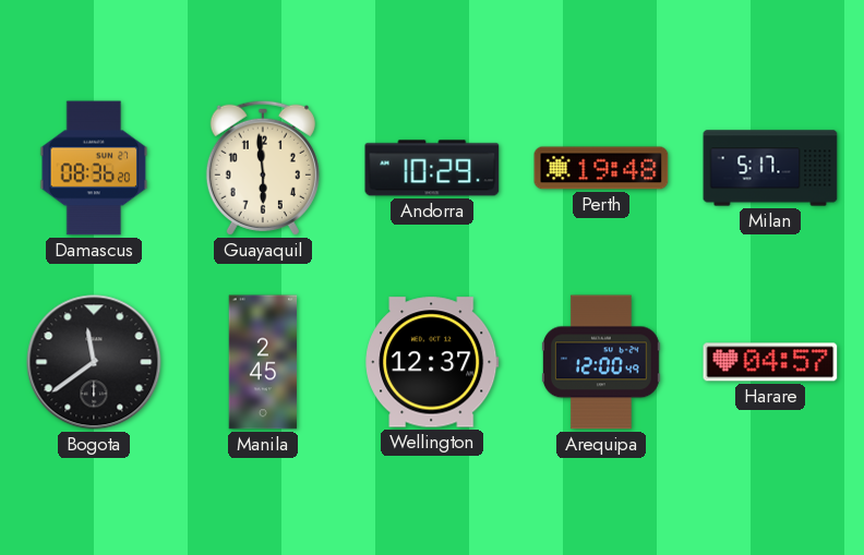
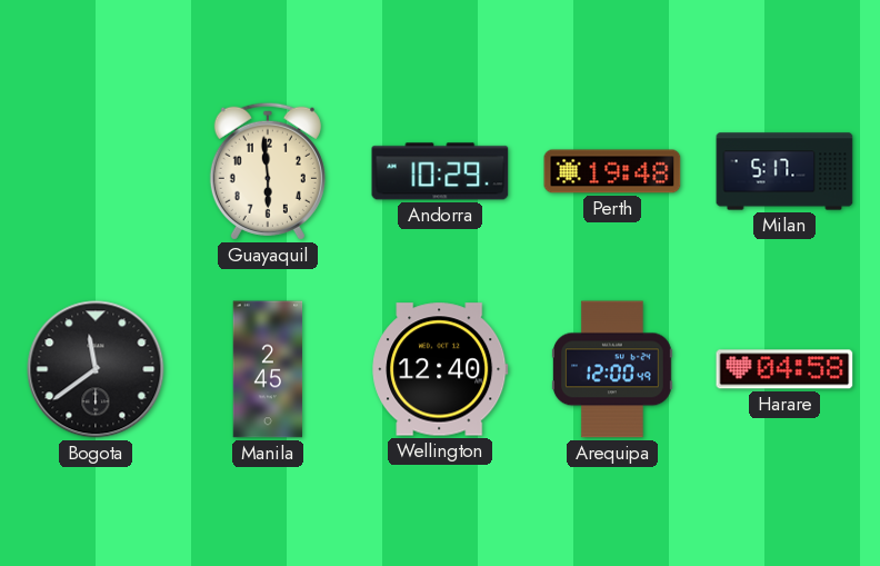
Damascus: 08:36 -> none (94, 168)
Wellington: 12:37 -> 12:40 (440, 369)
Harare: 04:57 -> 04:58 (784, 369)
